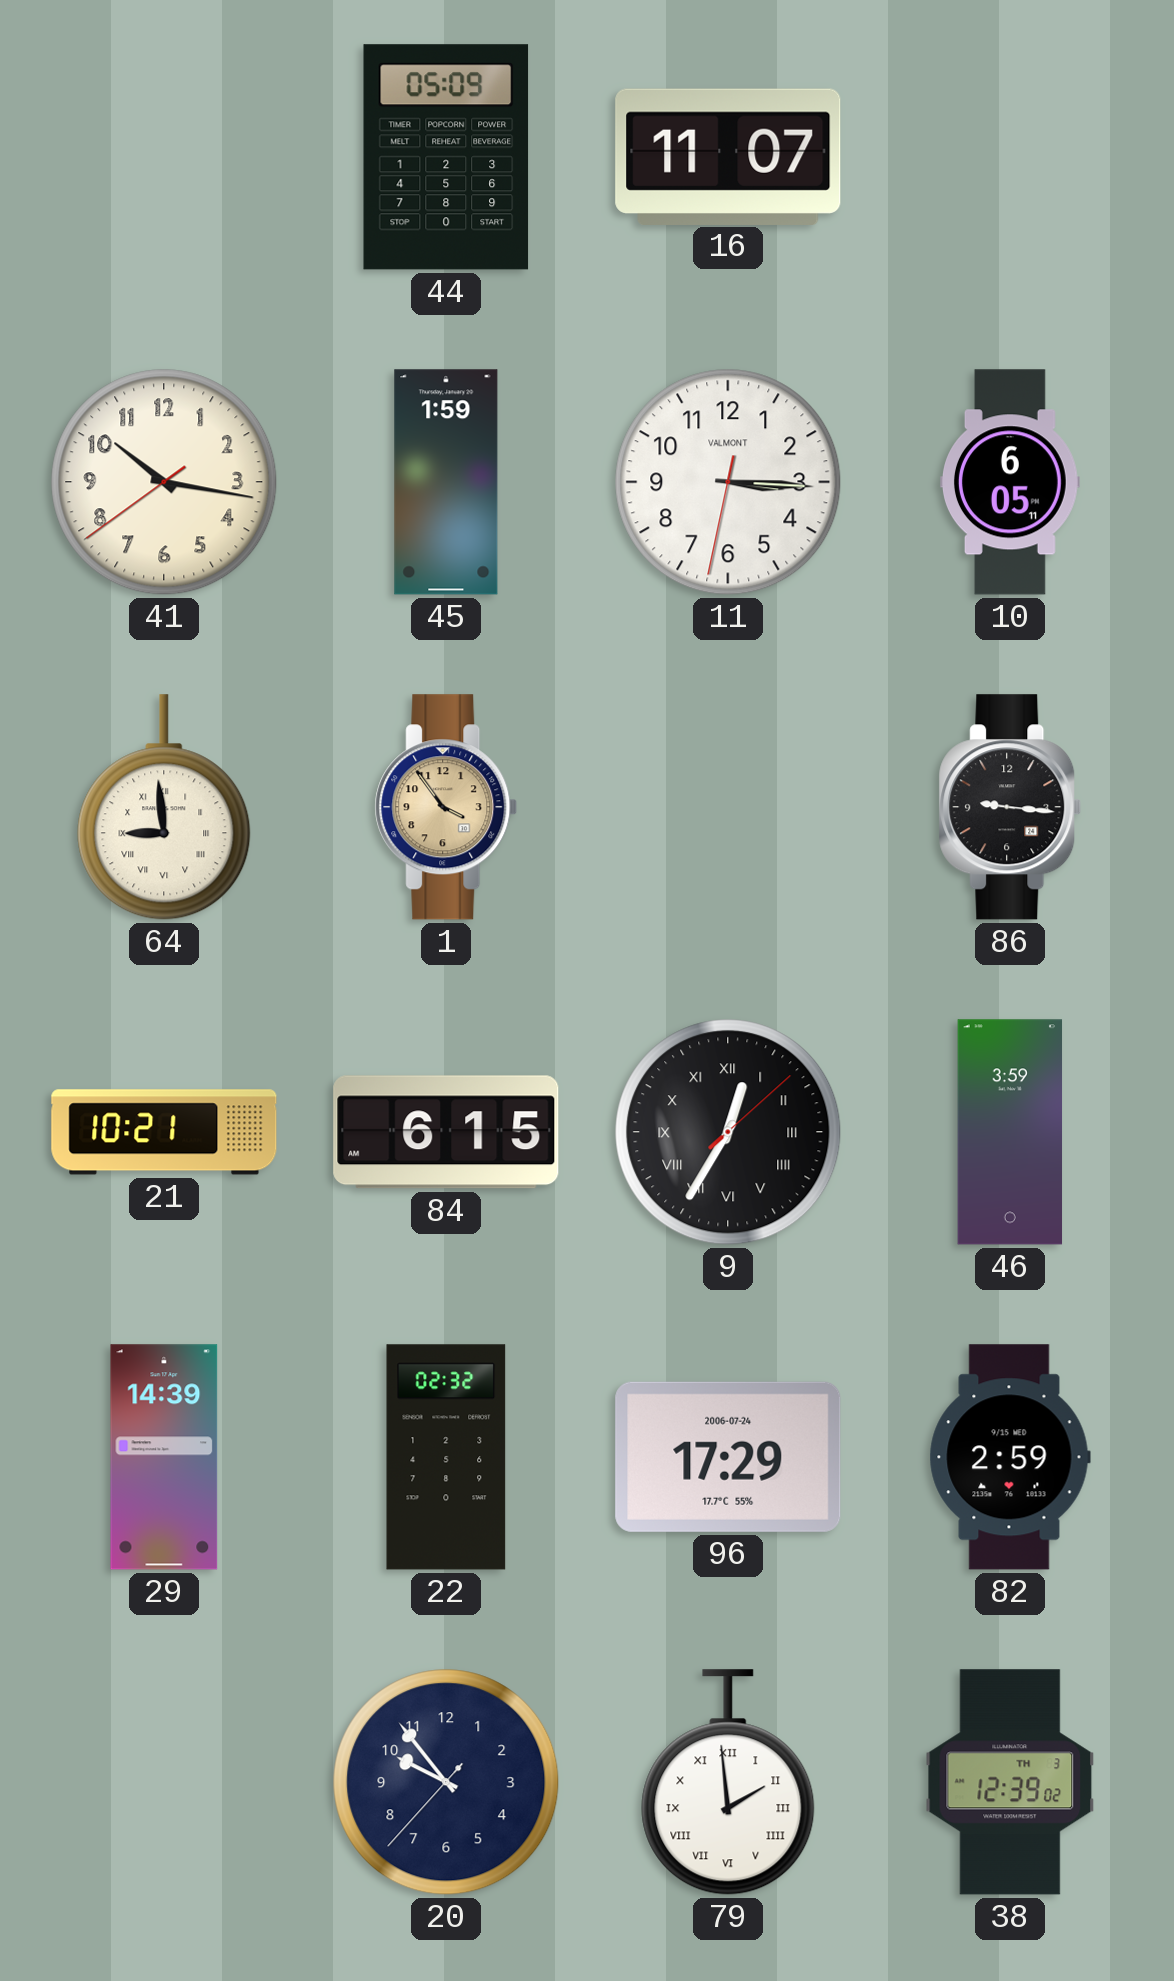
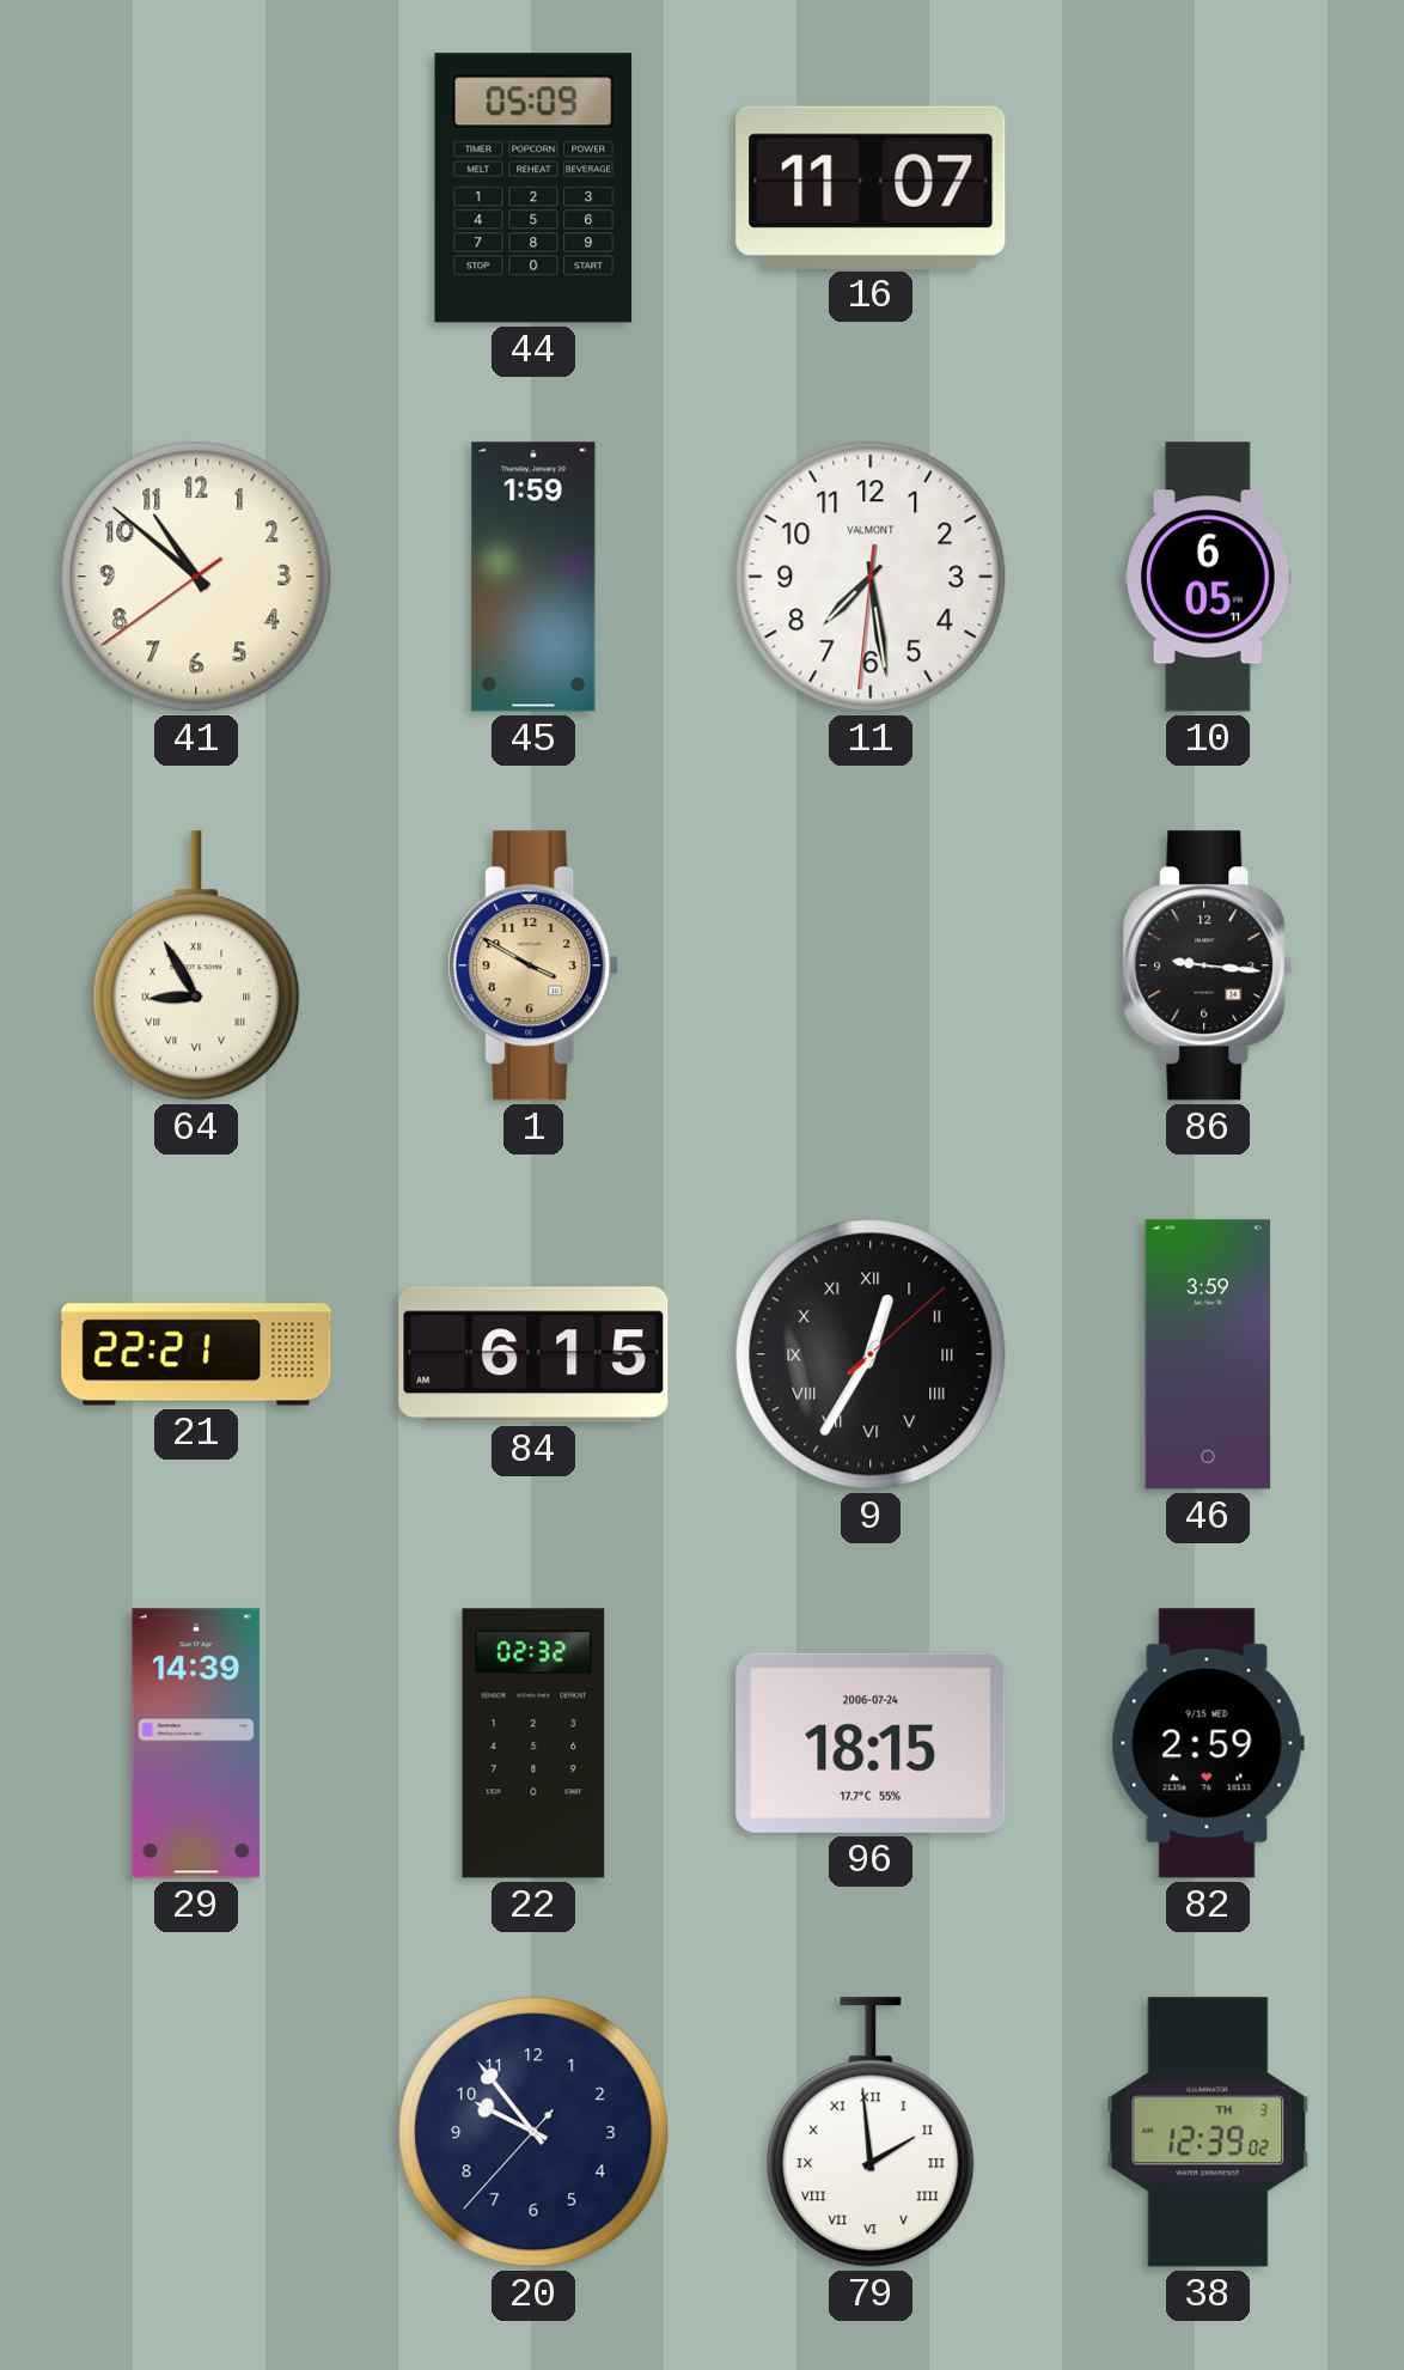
41: 10:16 -> 10:51 (196, 577)
11: 3:15 -> 7:28 (871, 577)
64: 8:59 -> 8:55 (196, 965)
1: 3:54 -> 3:50 (533, 965)
21: 10:21 -> 22:21 (196, 1354)
96: 17:29 -> 18:15 (871, 1743)
